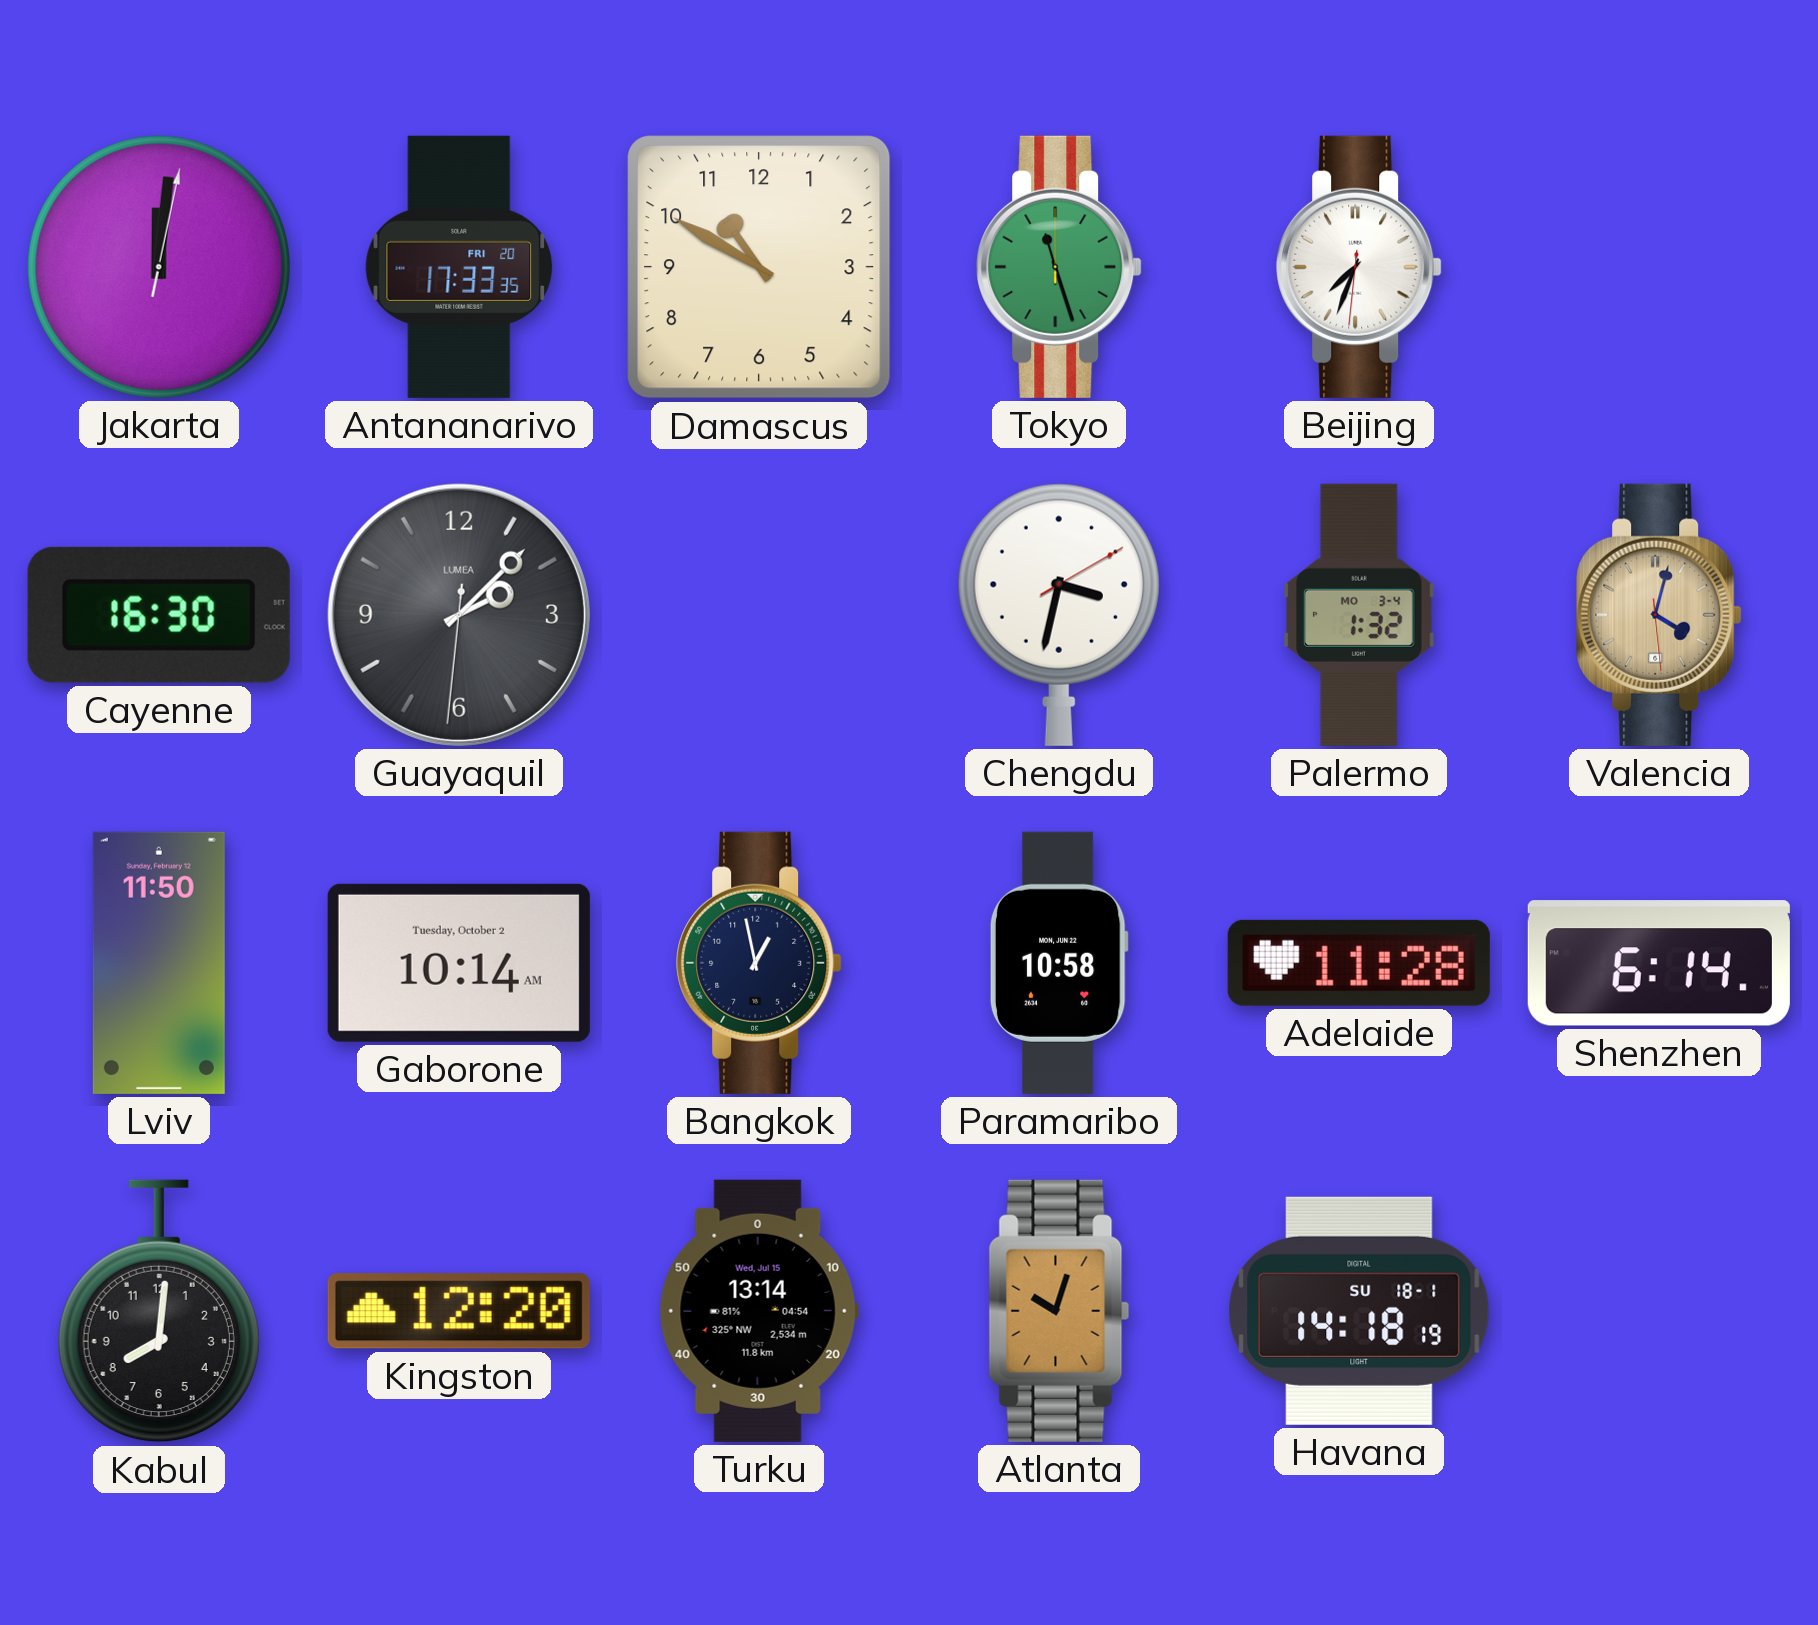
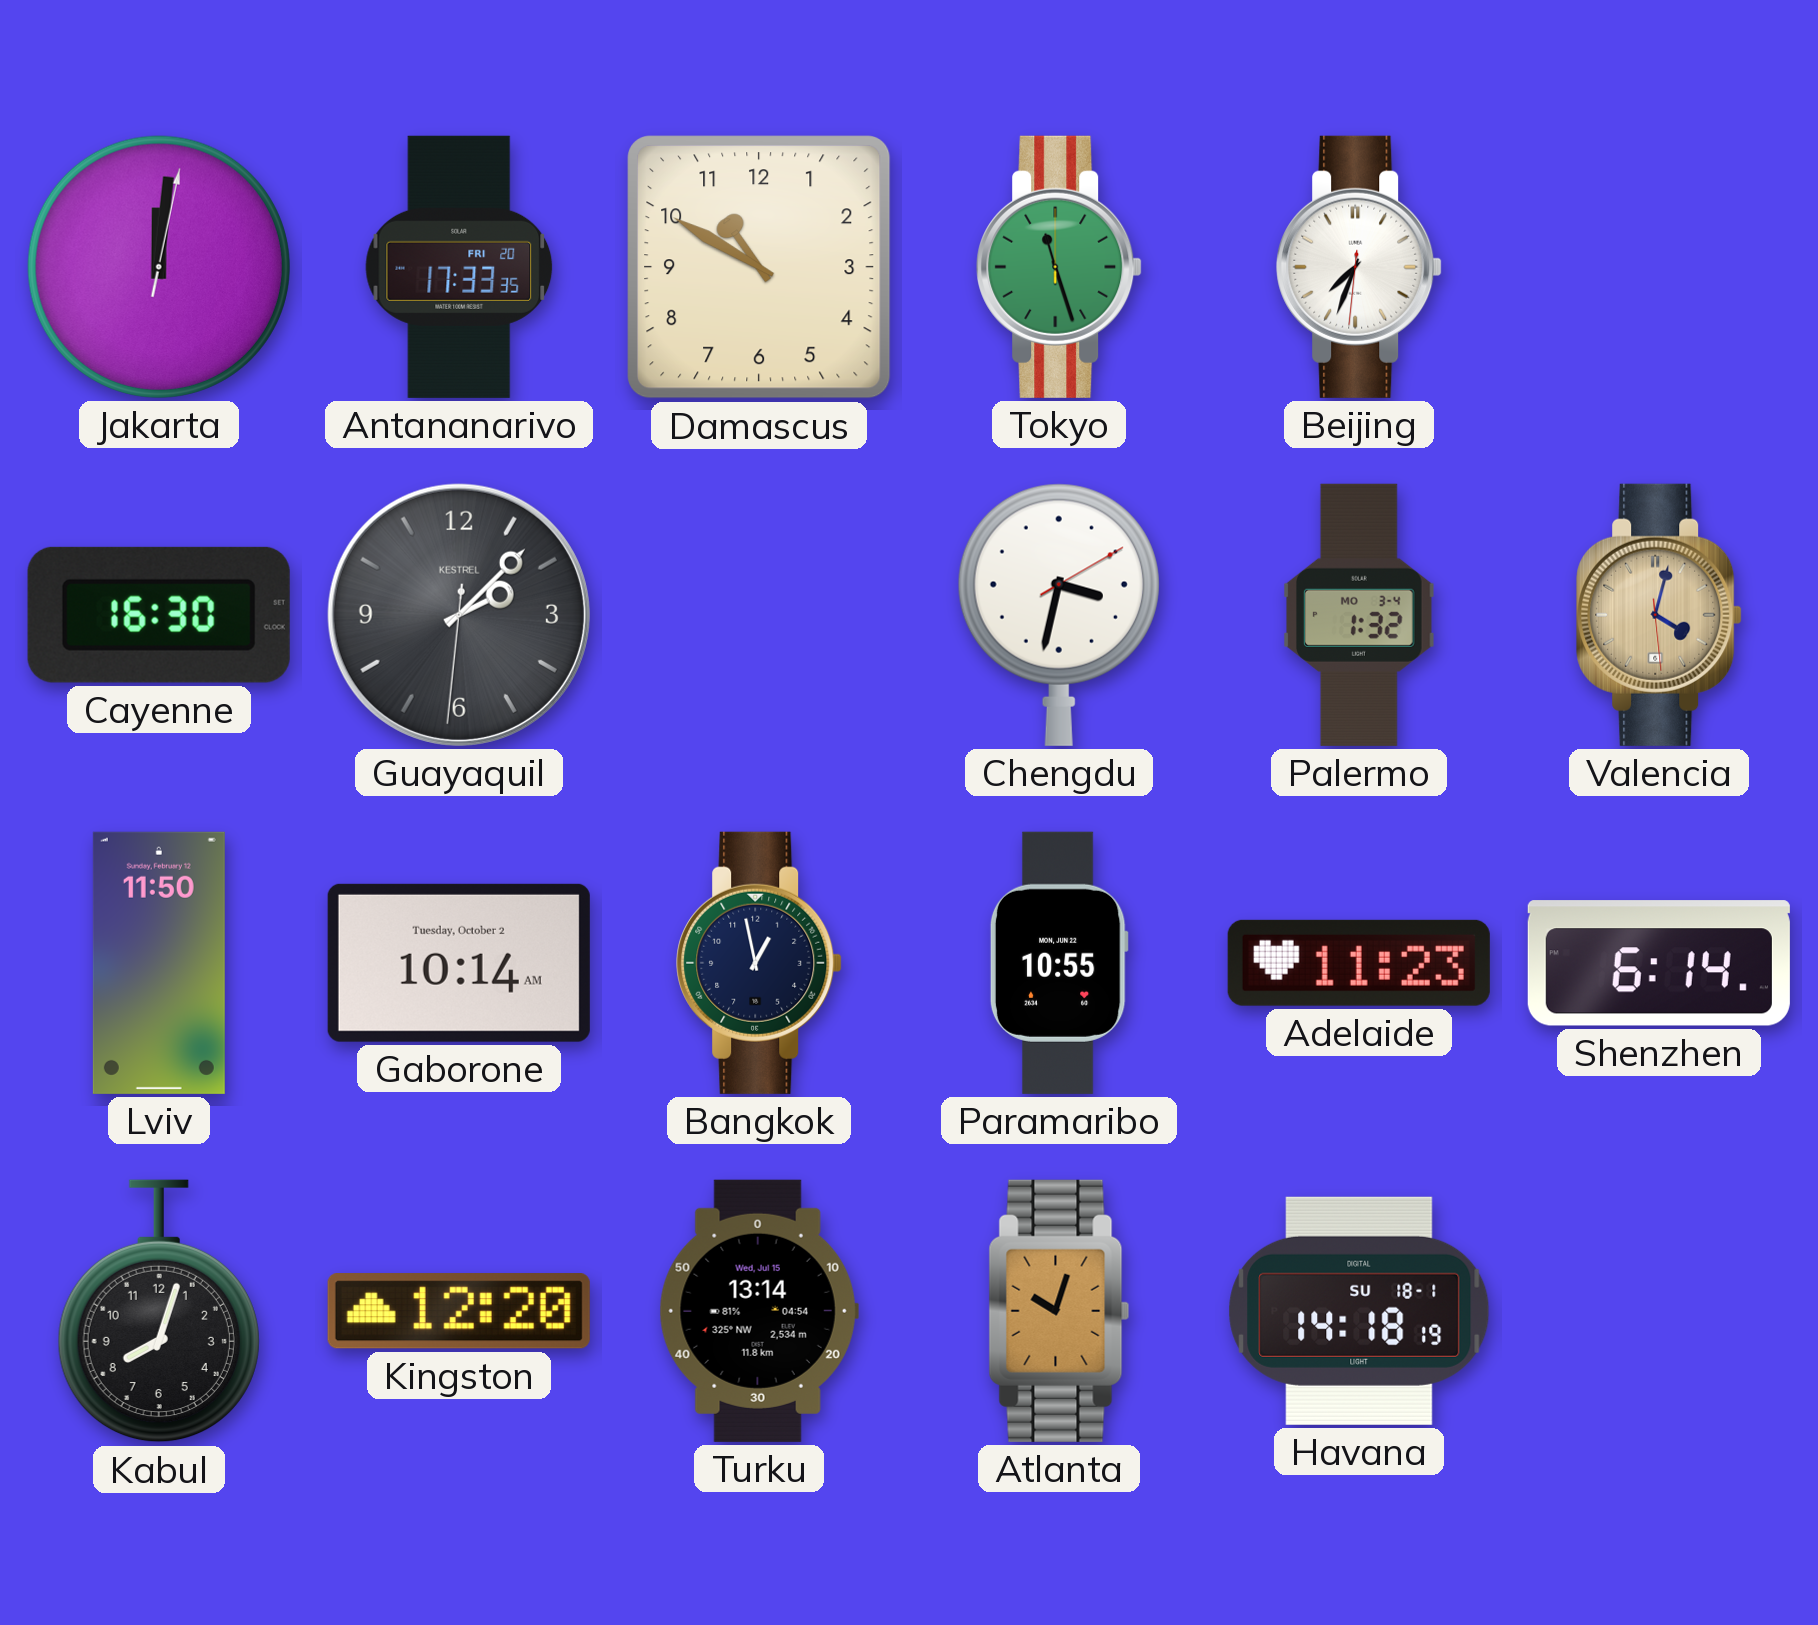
Guayaquil brand: LUMEA -> KESTREL (459, 615)
Paramaribo: 10:58 -> 10:55 (1059, 963)
Adelaide: 11:28 -> 11:23 (1359, 963)
Kabul: 8:01 -> 8:03 (159, 1311)
